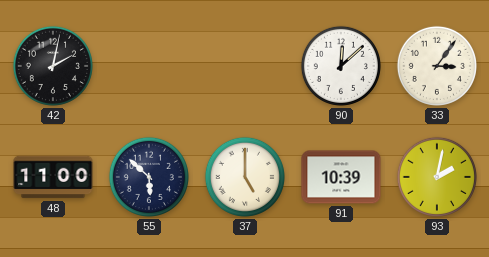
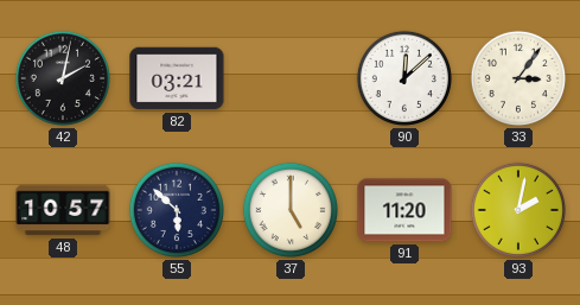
82: none -> 03:21 (177, 78)
48: 11:00 -> 10:57 (63, 210)
91: 10:39 -> 11:20 (404, 210)
